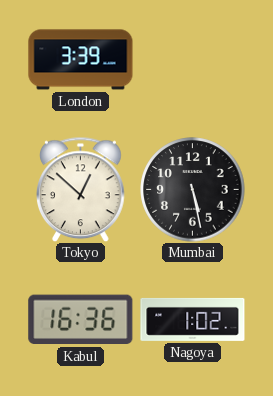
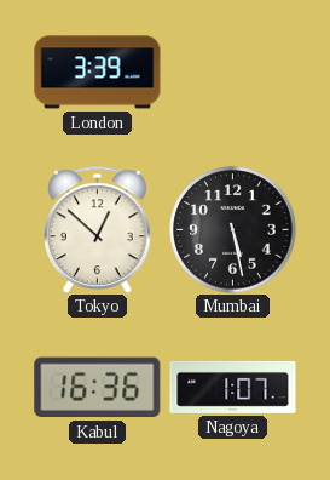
Nagoya: 1:02 -> 1:07 (233, 387)
